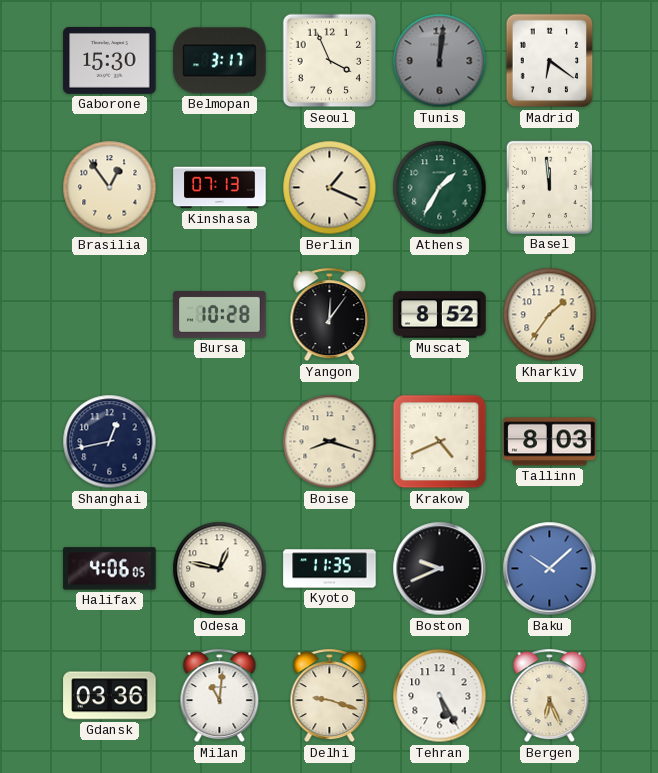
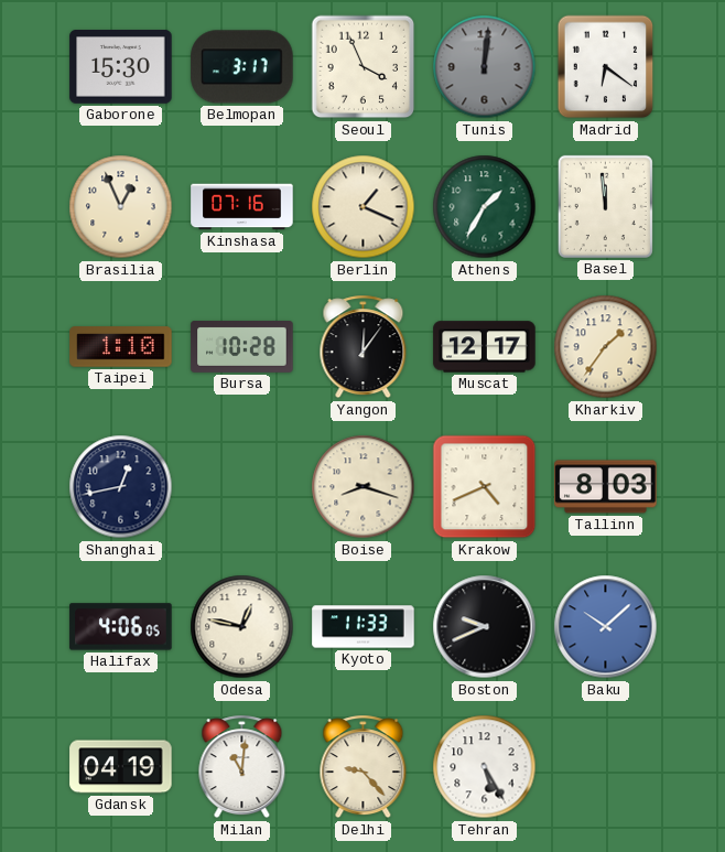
Brasilia: 12:54 -> 12:56 (121, 207)
Kinshasa: 07:13 -> 07:16 (242, 207)
Taipei: none -> 1:10 (121, 347)
Muscat: 8:52 -> 12:17 (485, 347)
Kyoto: 11:35 -> 11:33 (364, 627)
Gdansk: 03:36 -> 04:19 (121, 767)
Delhi: 9:18 -> 9:23 (364, 767)
Bergen: 6:26 -> none (550, 696)
